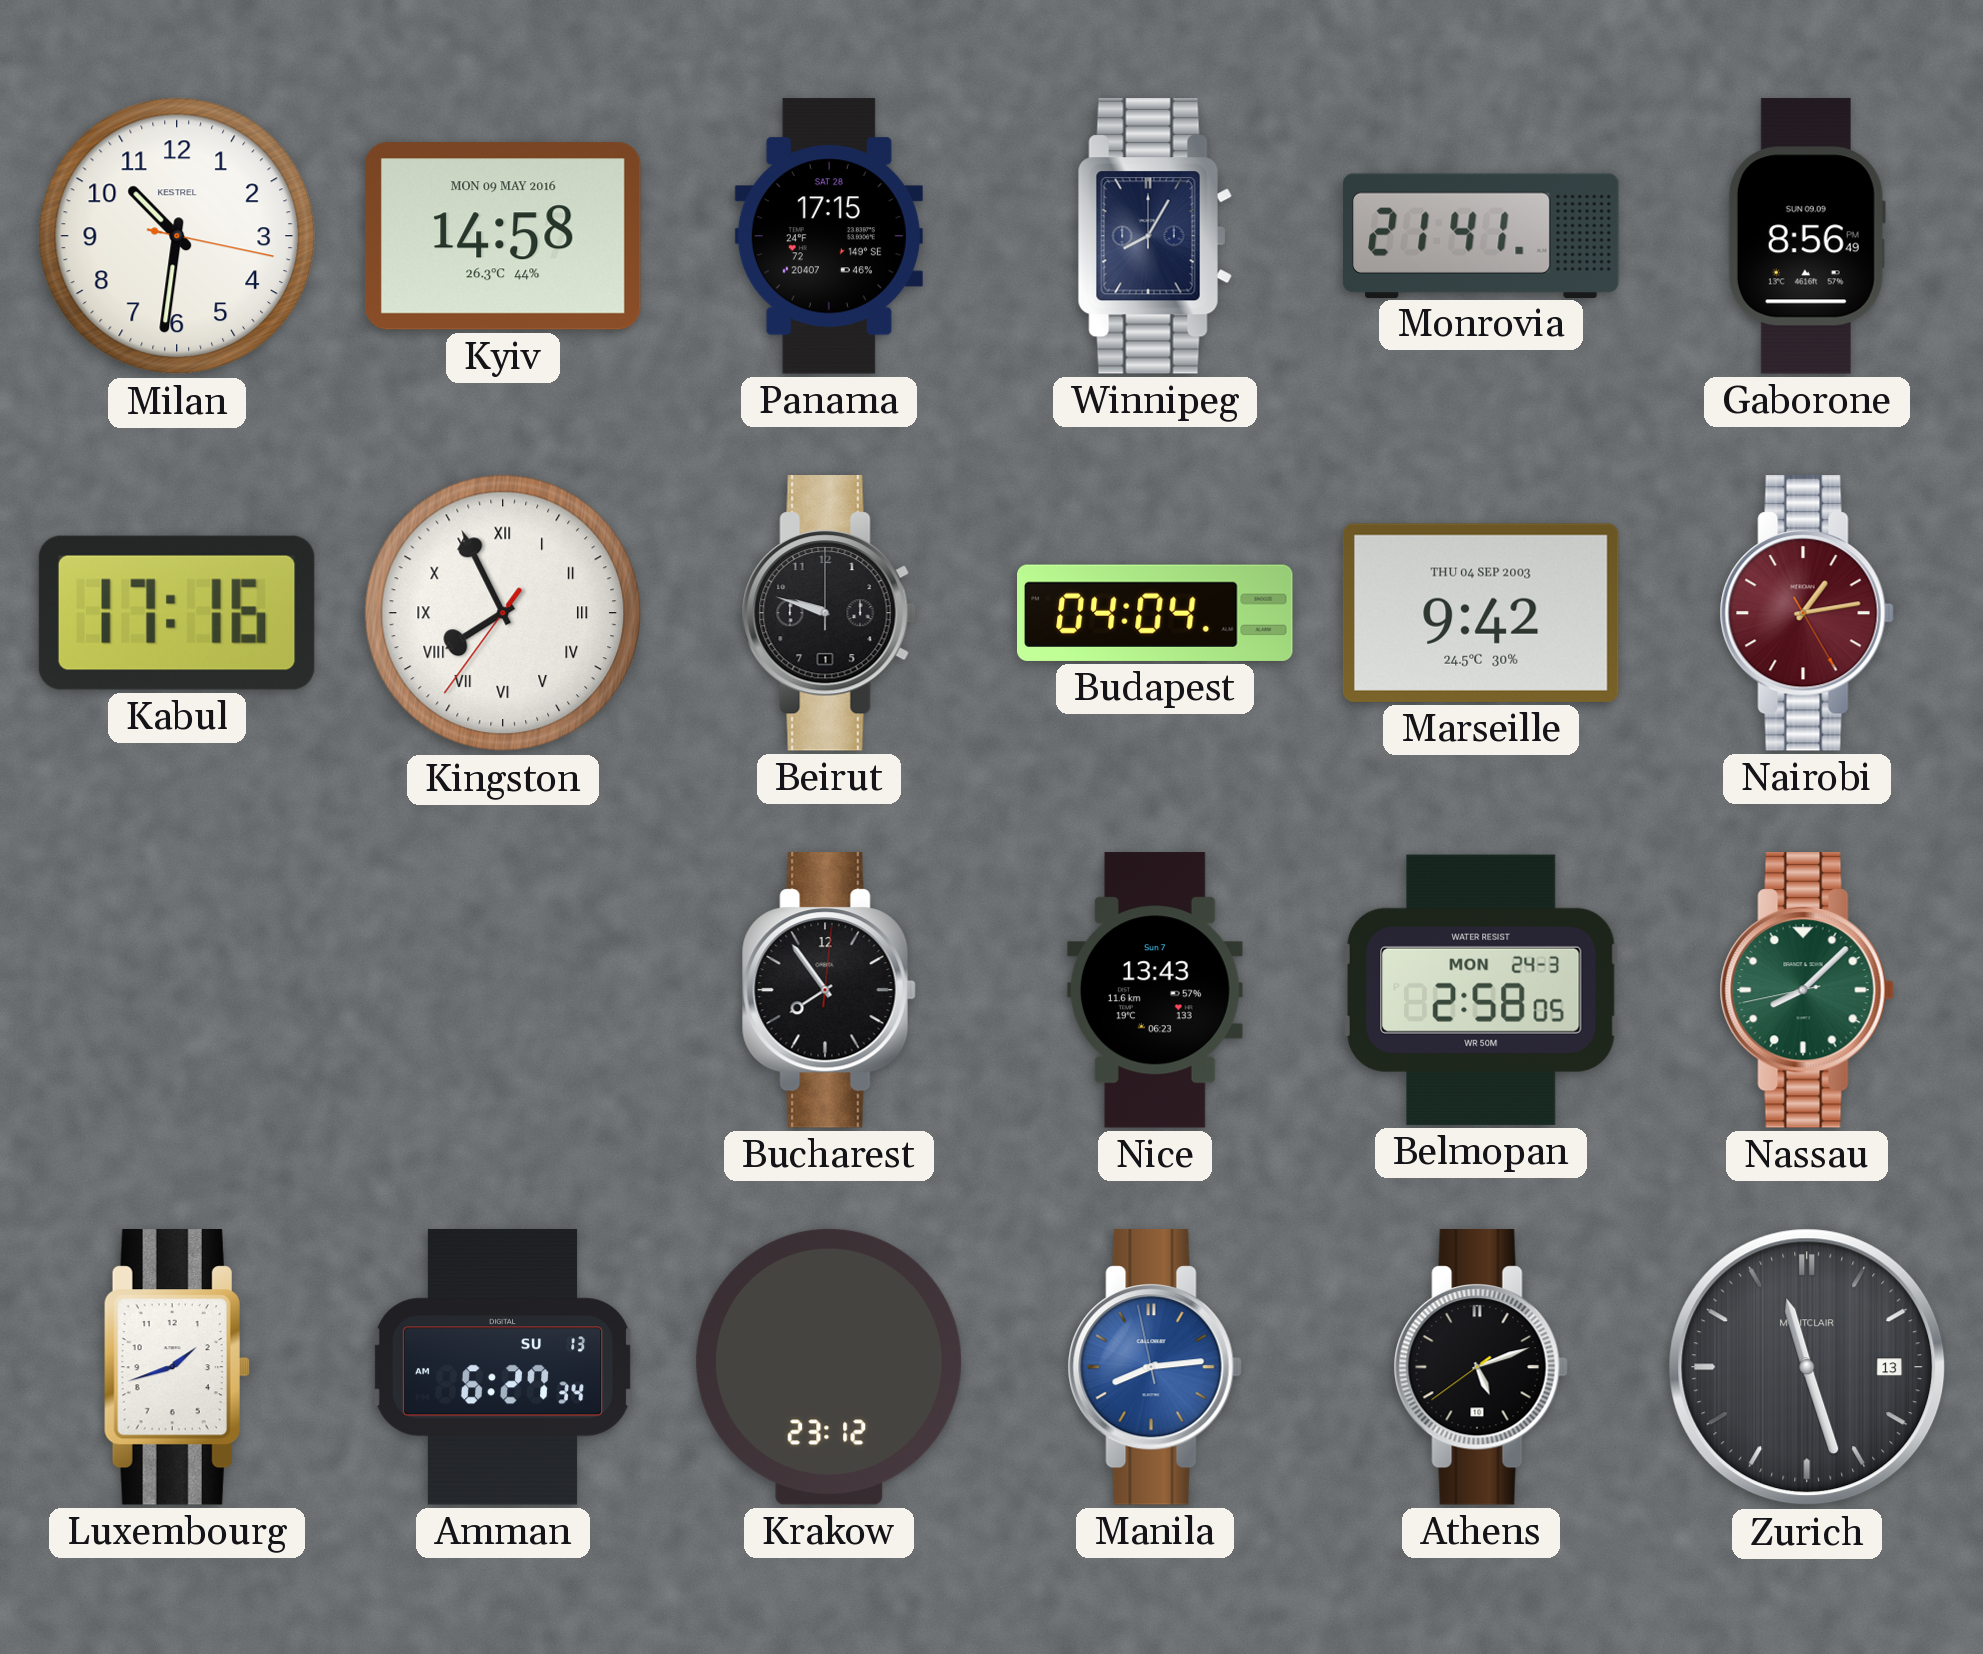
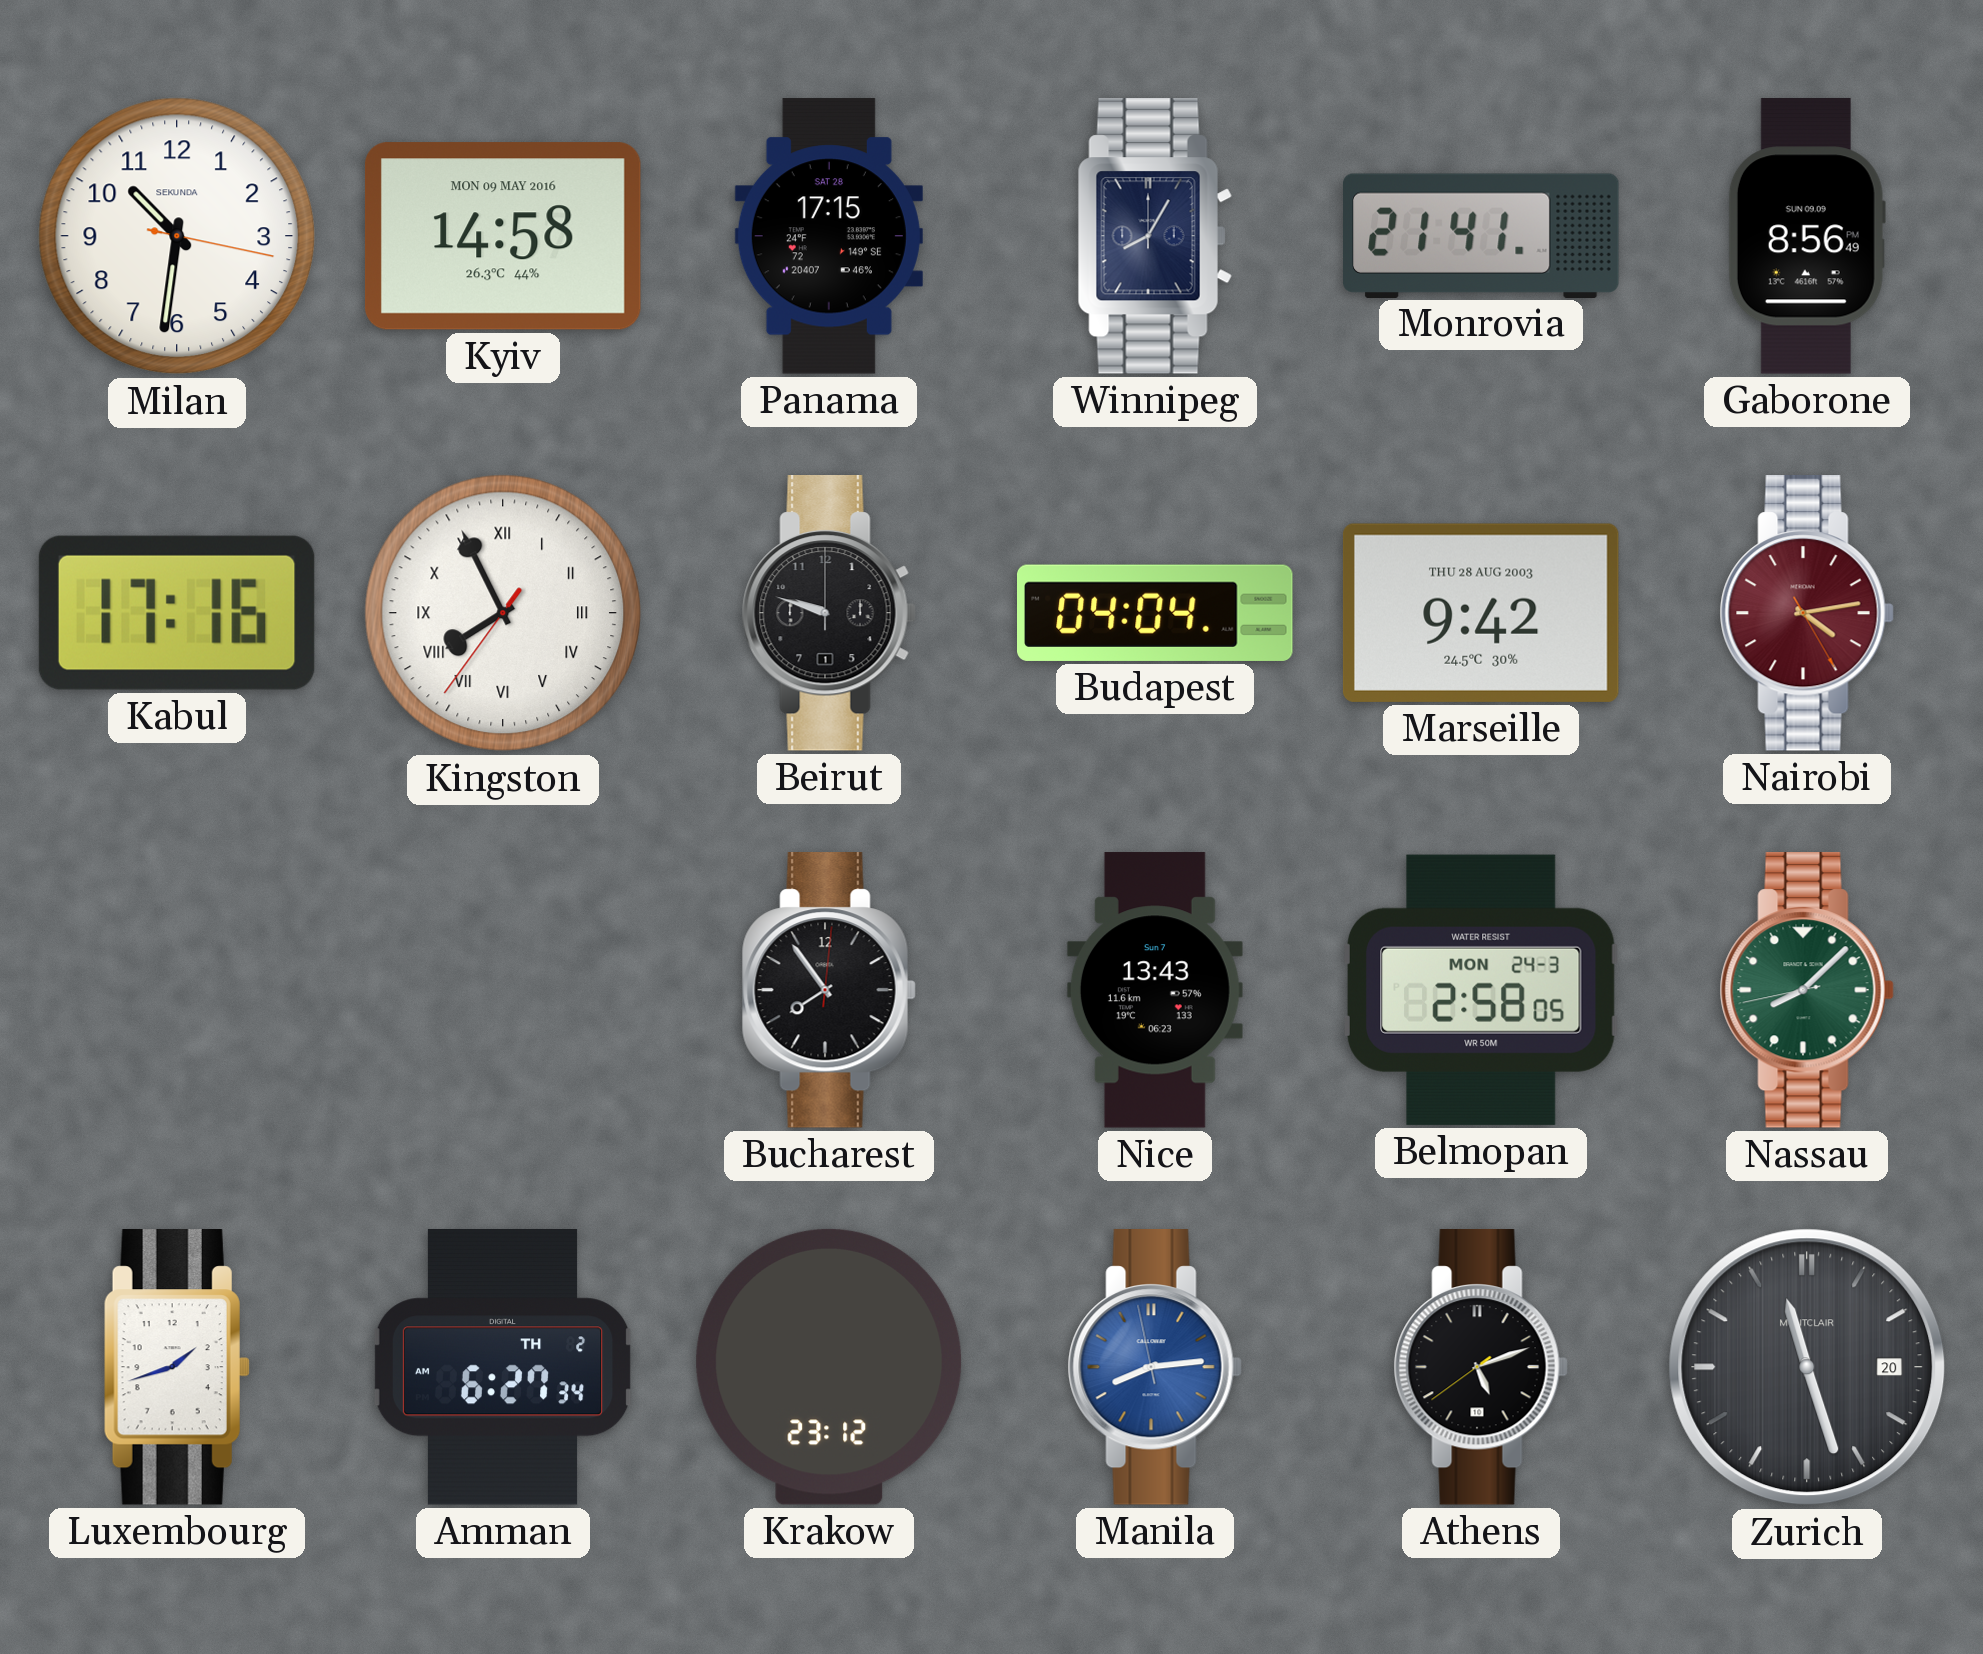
Milan brand: KESTREL -> SEKUNDA (177, 236)
Marseille date: THU 04 SEP 2003 -> THU 28 AUG 2003 (1481, 613)
Nairobi: 1:13 -> 4:13 (1807, 614)
Amman date: SU 13 -> TH 2 (503, 1368)
Zurich date: 13 -> 20 (1807, 1367)
